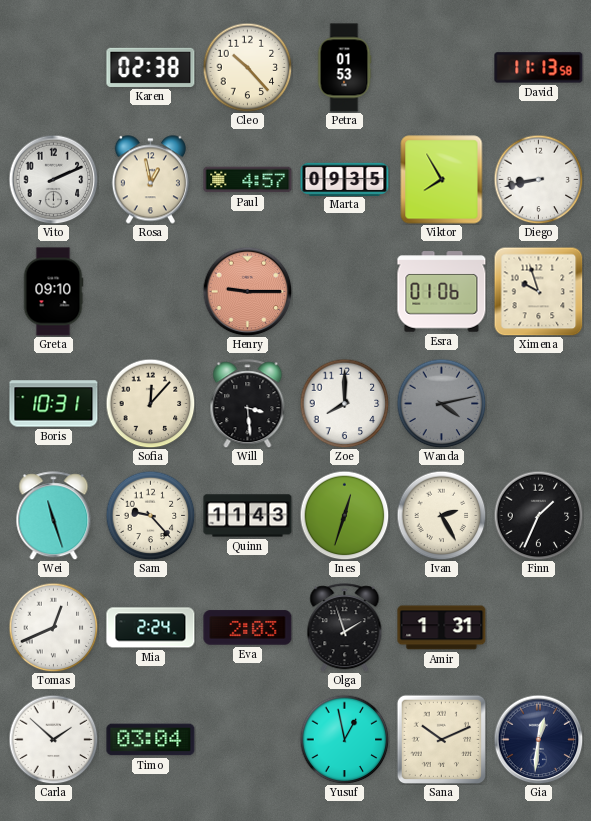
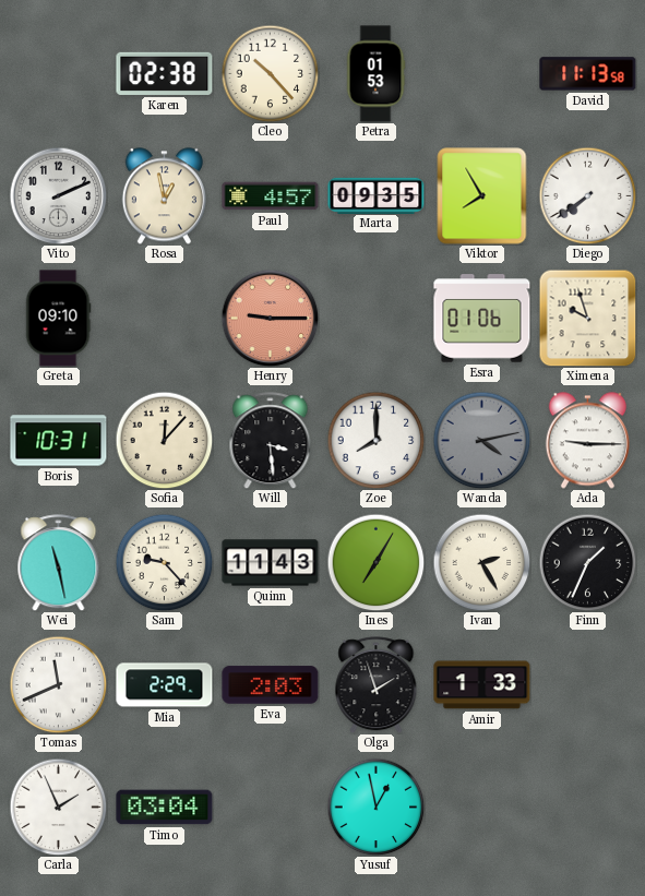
Diego: 8:43 -> 7:39 (587, 195)
Ada: none -> 9:15 (587, 441)
Wei: 11:27 -> 11:28 (59, 563)
Ines: 12:33 -> 7:05 (375, 562)
Tomas: 12:41 -> 11:41 (58, 684)
Mia: 2:24 -> 2:29 (165, 685)
Amir: 1:31 -> 1:33 (482, 685)
Carla: 1:52 -> 1:56 (58, 807)
Sana: 10:11 -> none (441, 739)
Gia: 12:31 -> none (538, 739)
